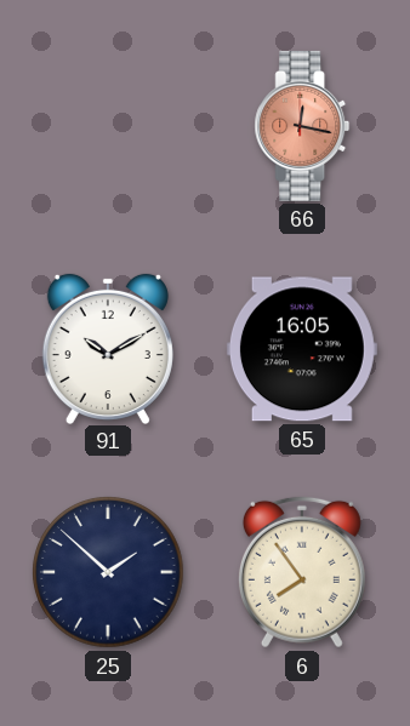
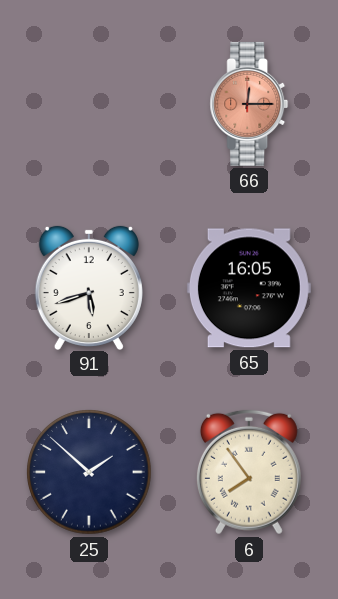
66: 12:17 -> 12:15 (249, 104)
91: 10:10 -> 5:42 (89, 287)
